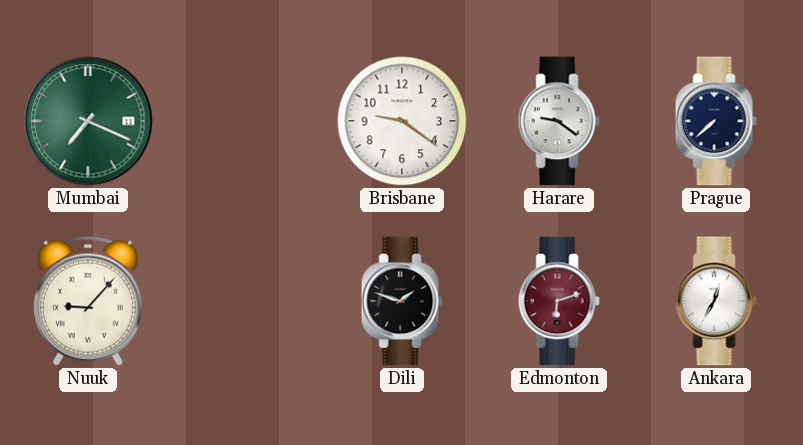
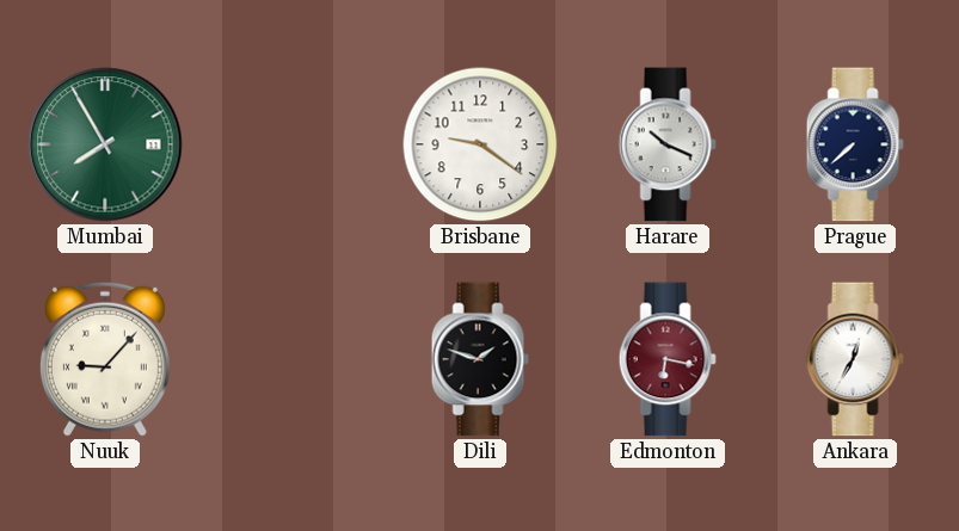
Mumbai: 7:19 -> 7:55 (105, 144)
Harare: 9:21 -> 10:19 (668, 144)
Edmonton: 6:12 -> 6:17 (668, 359)
